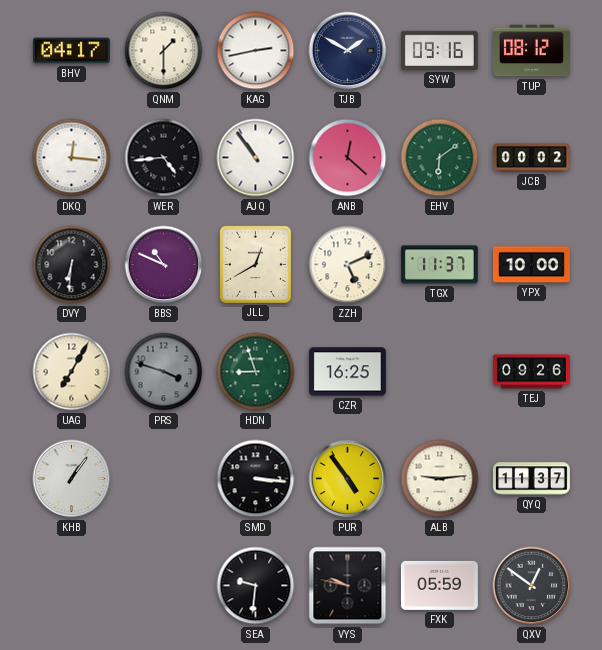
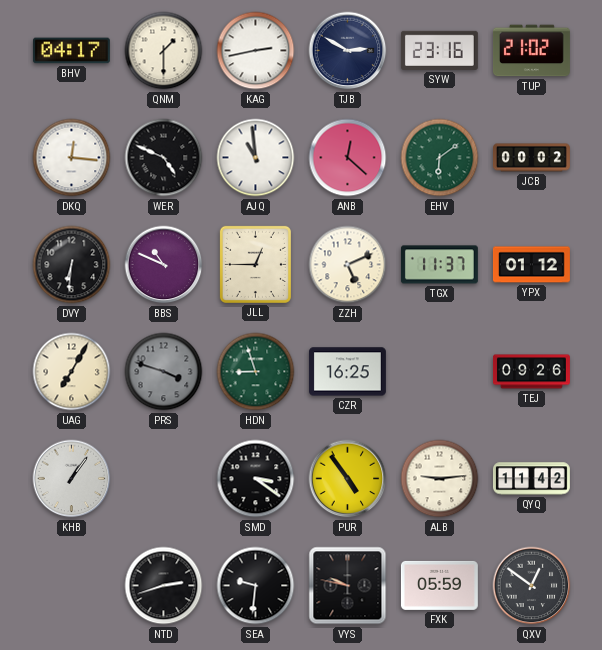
TJB: 1:50 -> 2:50 (348, 51)
SYW: 09:16 -> 23:16 (439, 50)
TUP: 08:12 -> 21:02 (531, 51)
WER: 4:44 -> 4:49 (164, 158)
AJQ: 10:54 -> 10:59 (256, 158)
JLL: 12:40 -> 12:45 (255, 264)
YPX: 10:00 -> 01:12 (531, 265)
SMD: 3:16 -> 3:21 (256, 479)
QYQ: 11:37 -> 11:42 (531, 479)
NTD: none -> 2:42 (164, 586)
